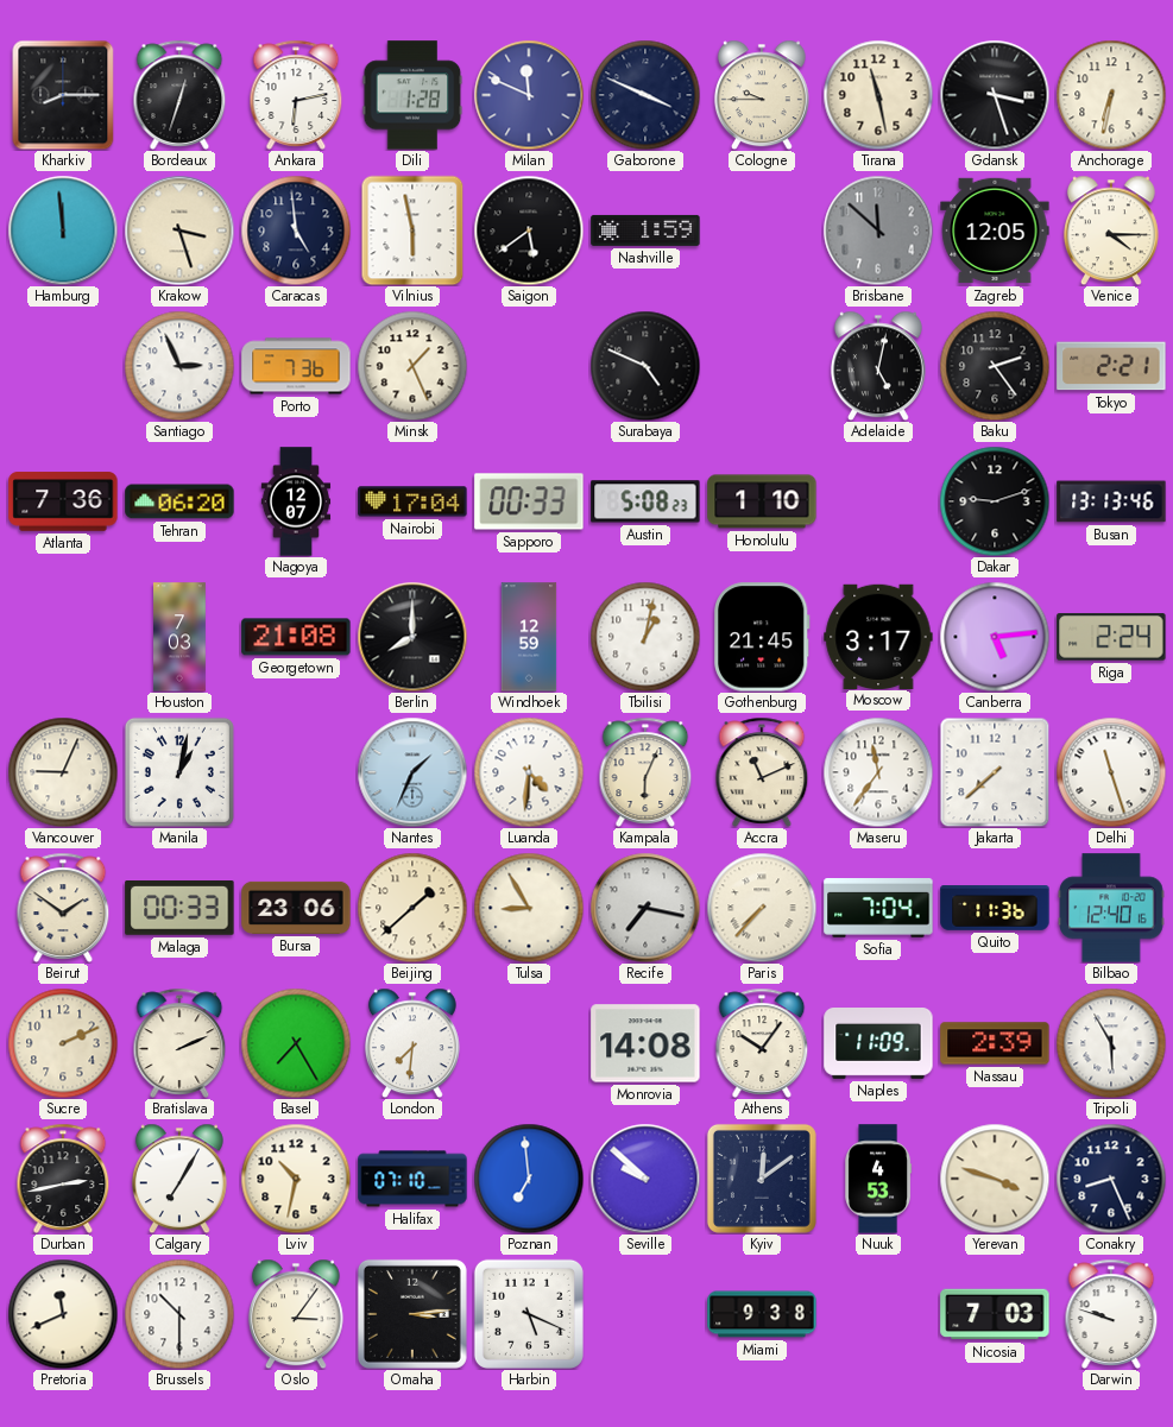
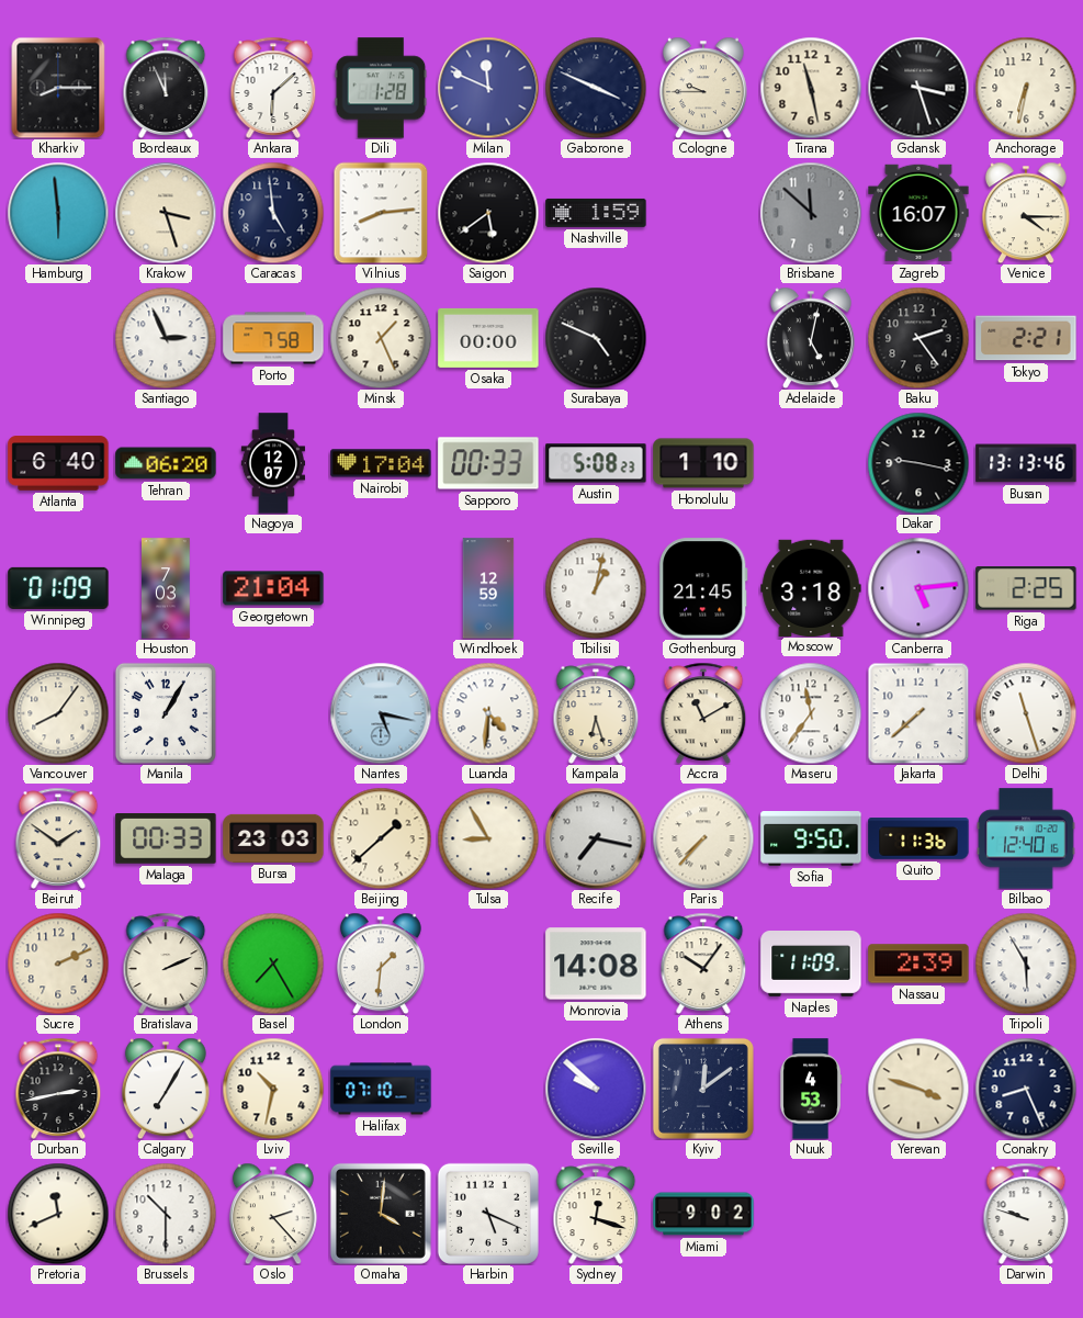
Bordeaux: 12:33 -> 11:56 (166, 88)
Ankara: 6:13 -> 6:08 (273, 88)
Hamburg: 11:59 -> 5:59 (58, 213)
Vilnius: 5:58 -> 8:14 (381, 213)
Zagreb: 12:05 -> 16:07 (918, 213)
Porto: 7:36 -> 7:58 (273, 338)
Osaka: none -> 00:00 (488, 338)
Atlanta: 7:36 -> 6:40 (58, 463)
Dakar: 9:12 -> 9:17 (918, 463)
Winnipeg: none -> 01:09 (58, 588)
Georgetown: 21:08 -> 21:04 (273, 588)
Berlin: 8:00 -> none (412, 637)
Moscow: 3:17 -> 3:18 (811, 587)
Riga: 2:24 -> 2:25 (1026, 588)
Vancouver: 9:04 -> 8:06 (58, 713)
Manila: 1:02 -> 1:05 (166, 713)
Nantes: 1:34 -> 5:17 (381, 713)
Kampala: 6:04 -> 6:27 (596, 713)
Accra: 11:11 -> 11:10 (703, 713)
Bursa: 23:06 -> 23:03 (273, 838)
Sofia: 7:04 -> 9:50 (811, 840)
London: 7:31 -> 1:31 (381, 964)
Poznan: 6:59 -> none (529, 1179)
Oslo: 3:06 -> 2:23 (273, 1214)
Omaha: 3:14 -> 4:01 (381, 1214)
Sydney: none -> 12:18 (596, 1214)
Miami: 9:38 -> 9:02 (703, 1214)
Nicosia: 7:03 -> none (995, 1314)
